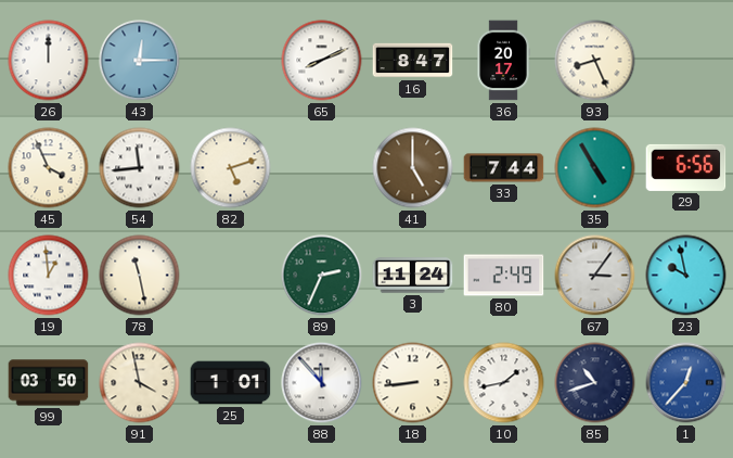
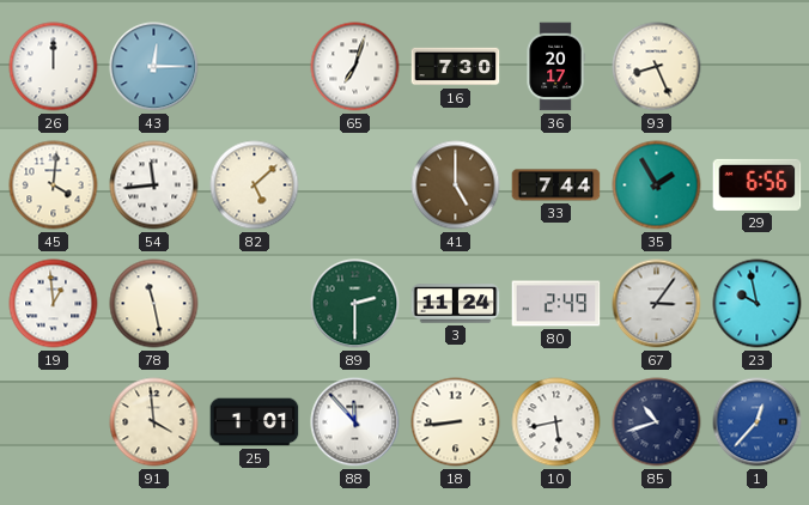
65: 8:11 -> 7:03 (355, 67)
16: 8:47 -> 7:30 (456, 67)
45: 3:56 -> 4:01 (54, 185)
82: 5:12 -> 5:08 (255, 185)
35: 4:55 -> 1:55 (657, 185)
89: 2:34 -> 2:30 (355, 304)
99: 03:50 -> none (49, 383)
91: 3:58 -> 3:59 (154, 422)
10: 1:43 -> 5:43 (556, 422)
